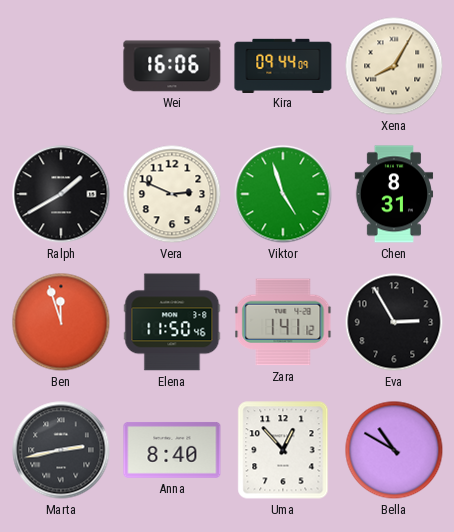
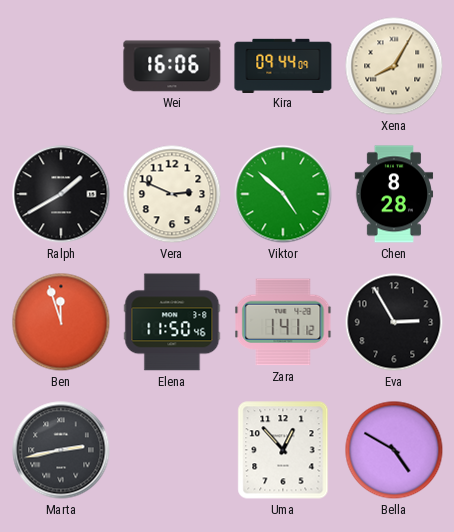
Viktor: 4:57 -> 4:52 (283, 194)
Chen: 8:31 -> 8:28 (394, 194)
Anna: 8:40 -> none (172, 450)
Bella: 10:50 -> 4:50 (394, 450)
